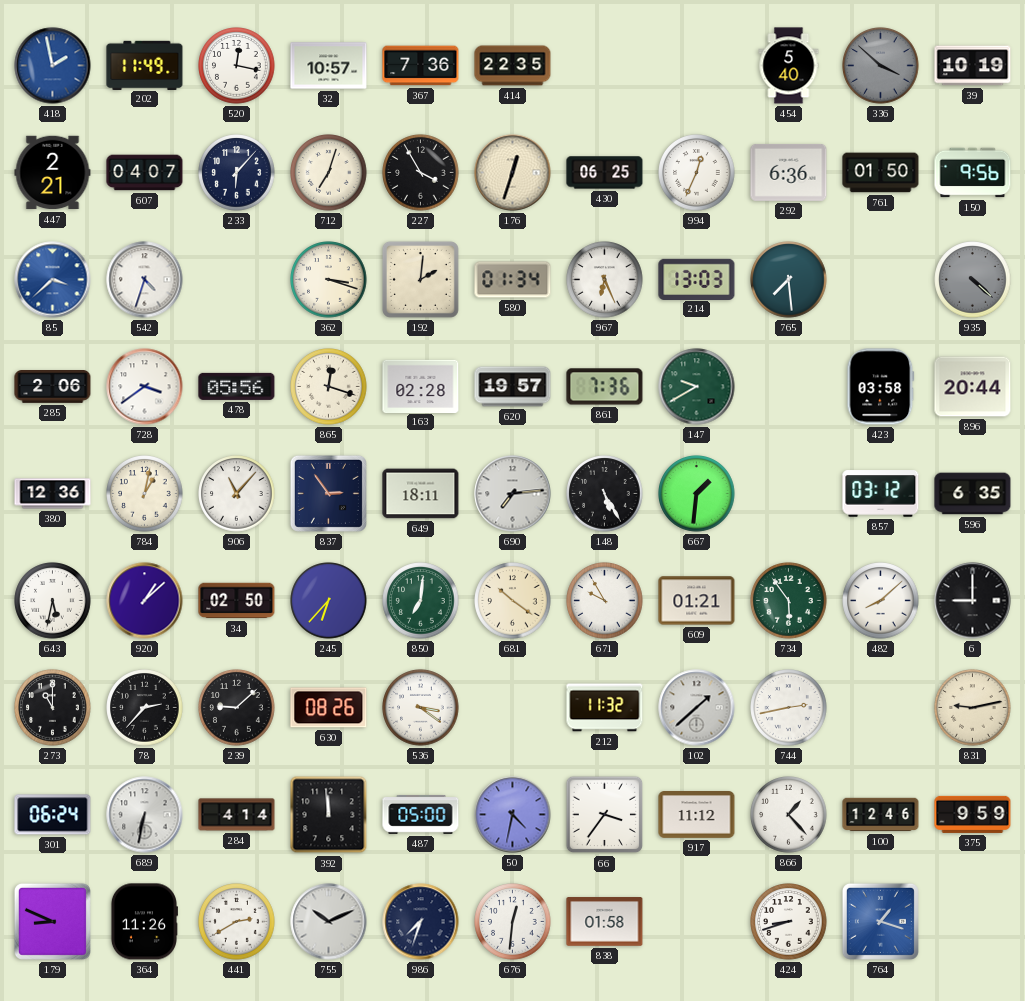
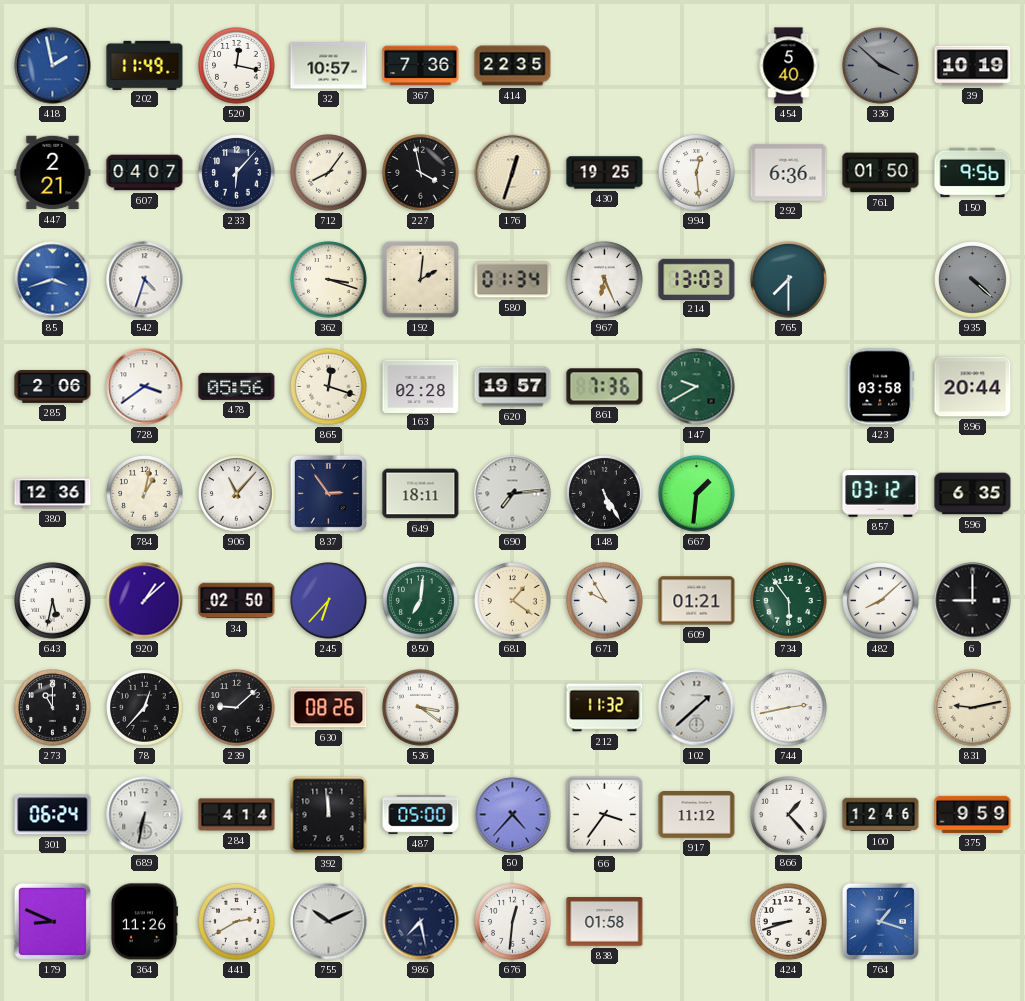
712: 7:03 -> 8:06 (329, 173)
227: 3:55 -> 3:58 (421, 173)
430: 06:25 -> 19:25 (605, 173)
994: 12:34 -> 12:29 (697, 173)
85: 3:38 -> 3:42 (53, 280)
765: 7:29 -> 7:30 (789, 280)
681: 10:21 -> 1:21 (513, 601)
78: 2:37 -> 12:37 (145, 708)
50: 4:32 -> 4:37 (513, 815)
986: 7:33 -> 7:28 (421, 922)
